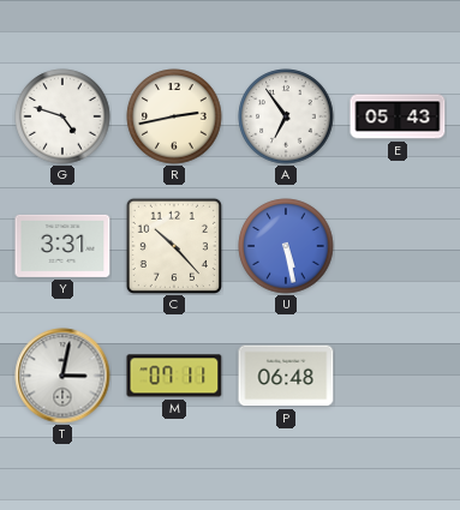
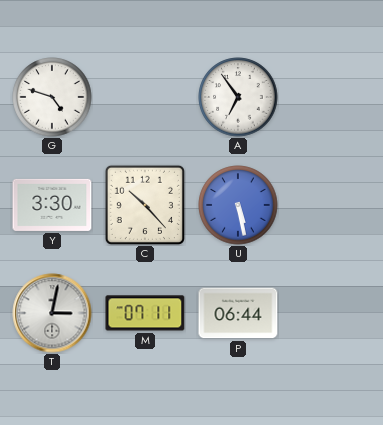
R: 2:43 -> none (174, 116)
E: 05:43 -> none (398, 116)
Y: 3:31 -> 3:30 (52, 205)
P: 06:48 -> 06:44 (238, 313)
